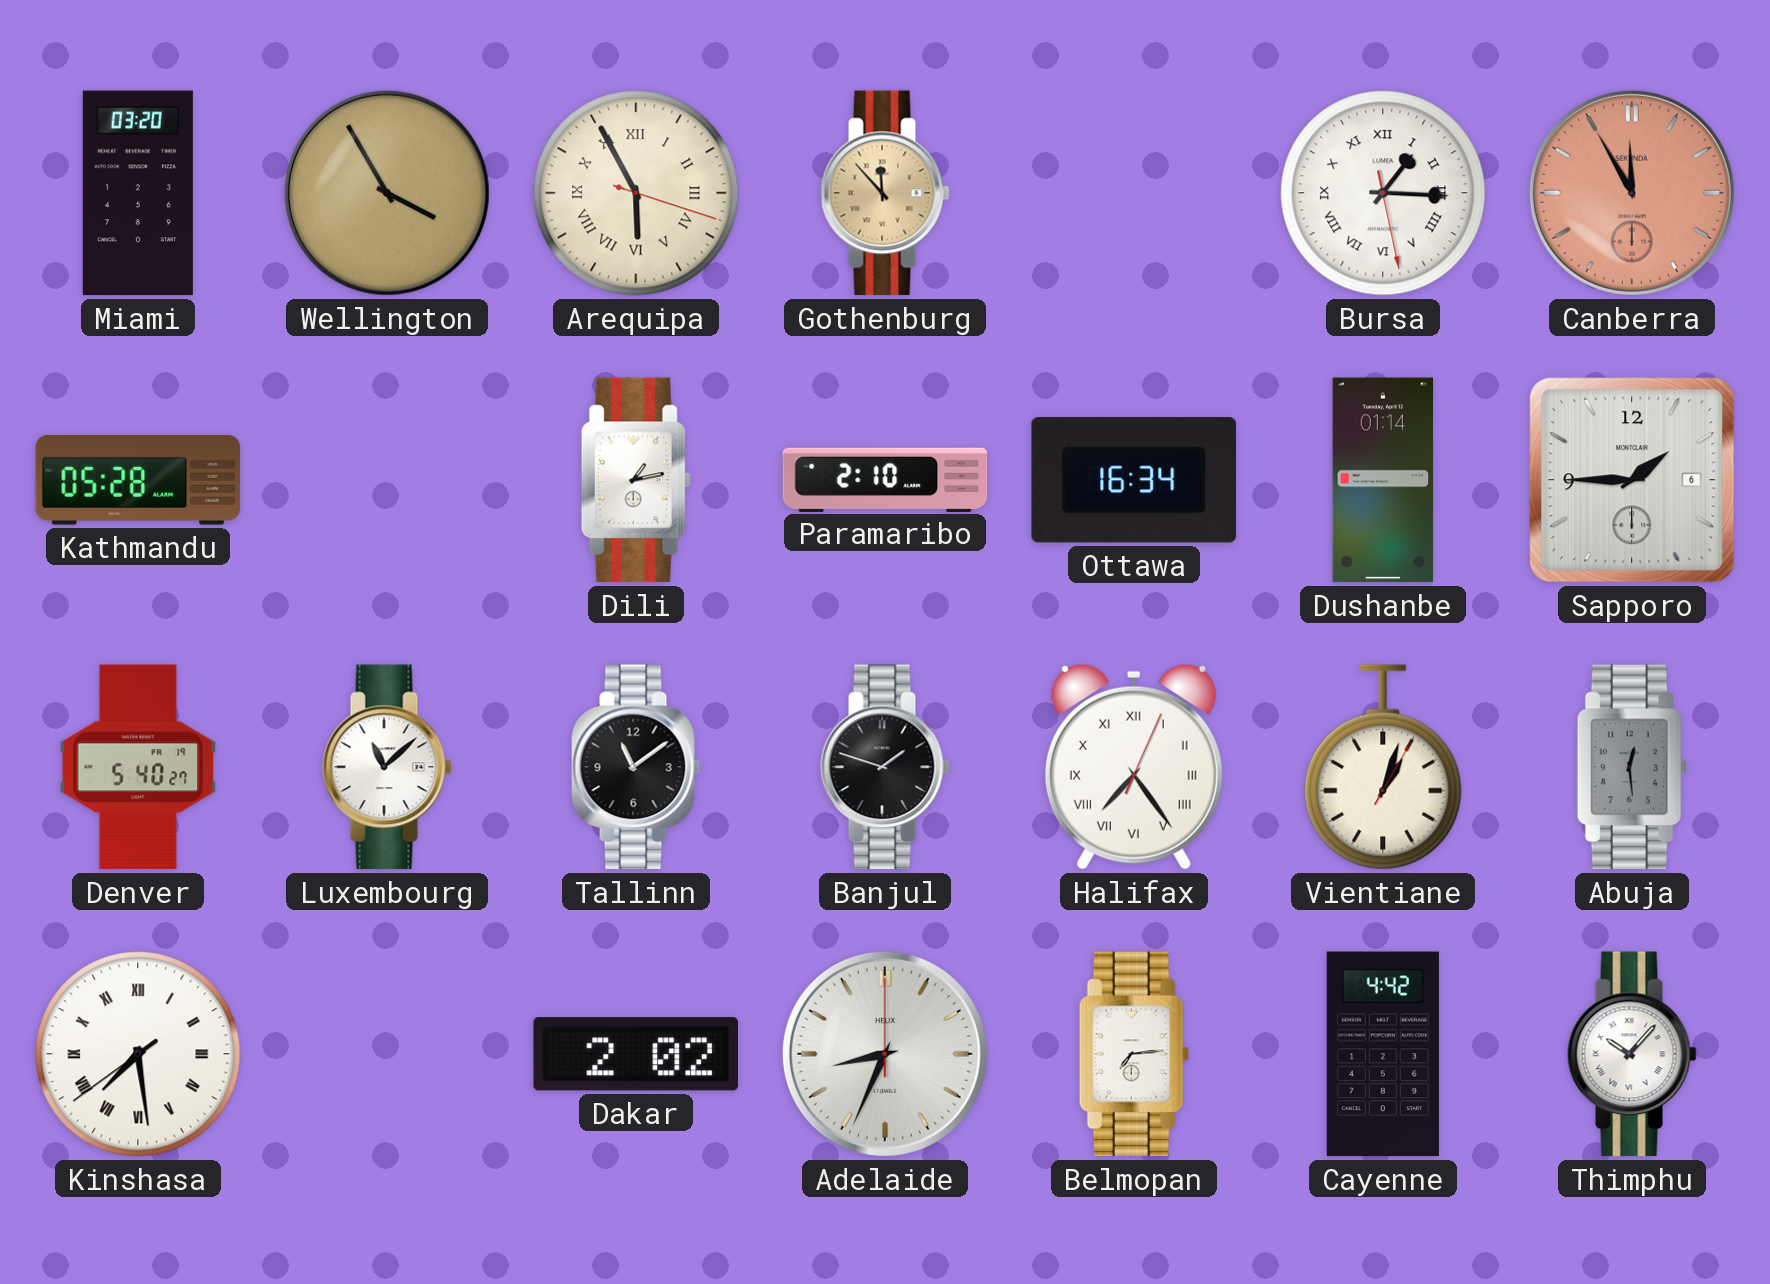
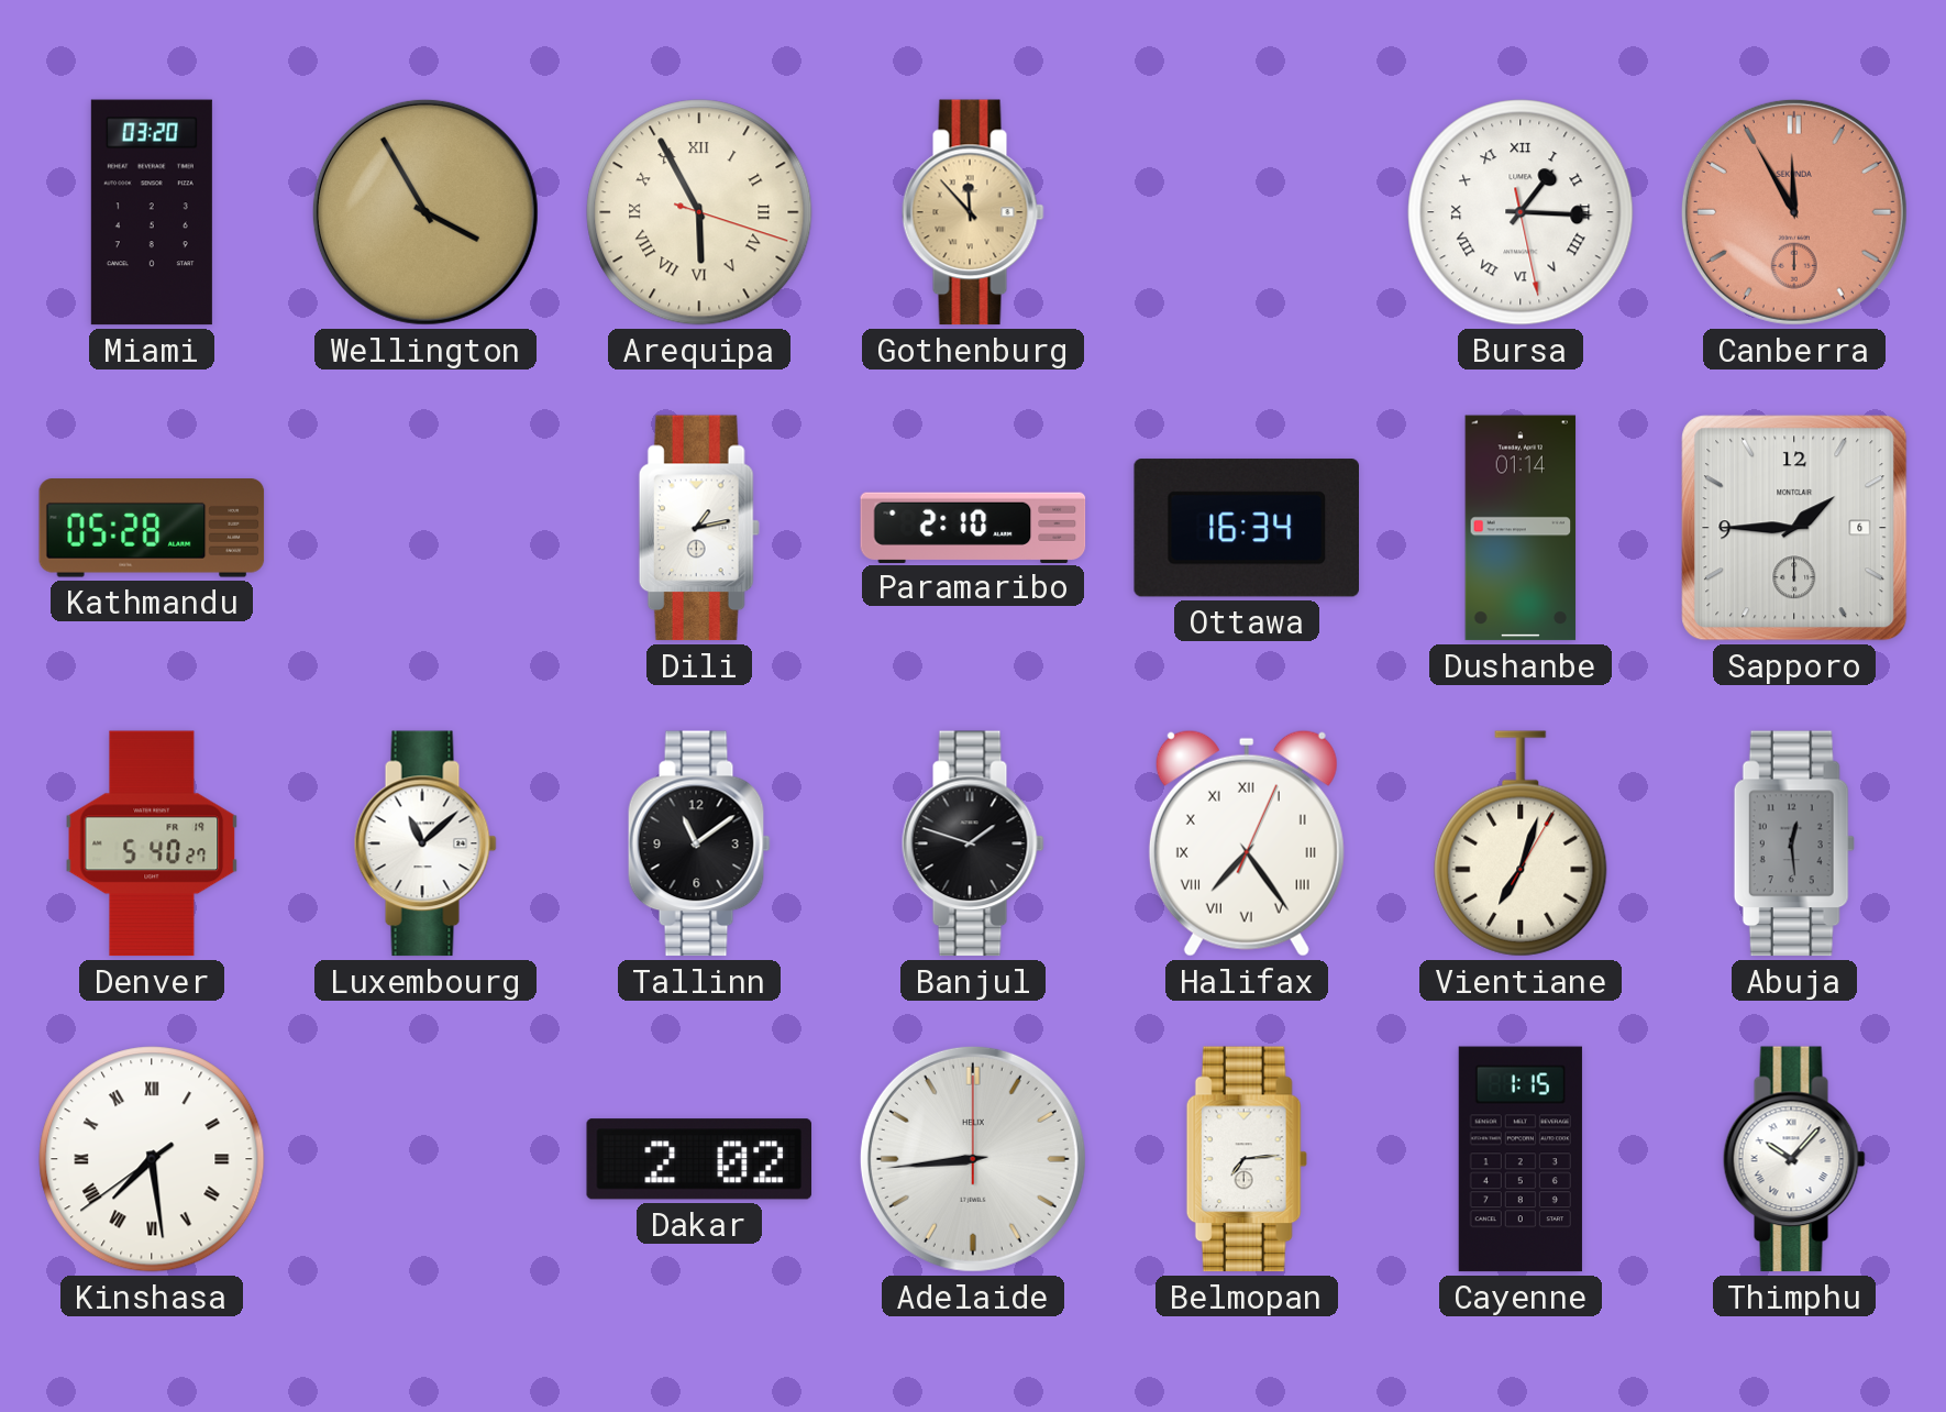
Vientiane: 1:03 -> 7:03 (1521, 843)
Adelaide: 8:34 -> 8:44 (973, 1159)
Cayenne: 4:42 -> 1:15 (1521, 1159)
